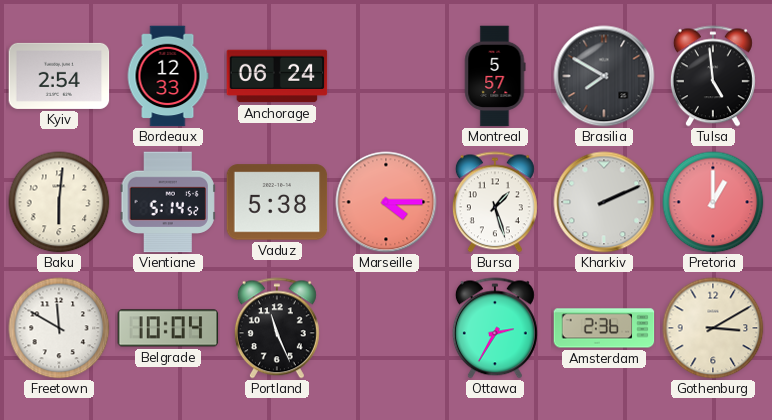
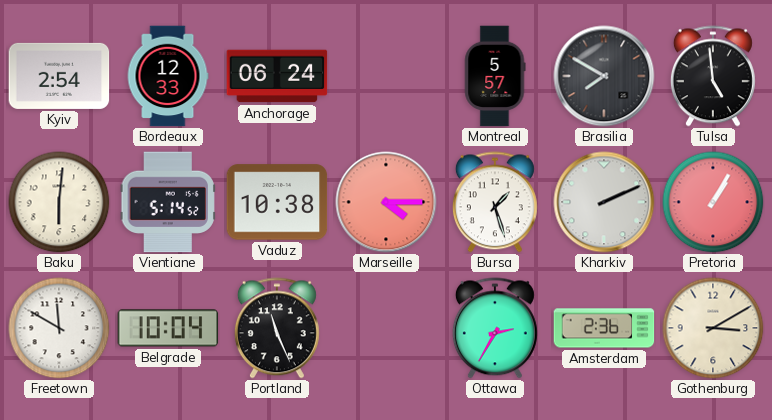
Vaduz: 5:38 -> 10:38 (277, 202)
Pretoria: 1:00 -> 1:05 (713, 202)
